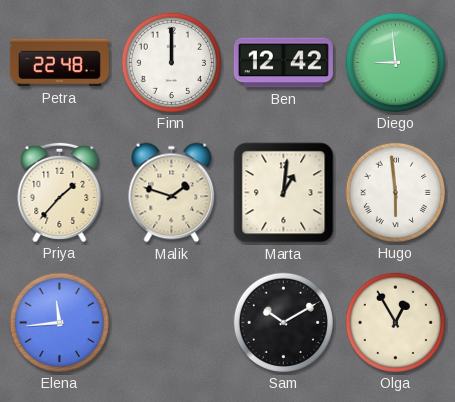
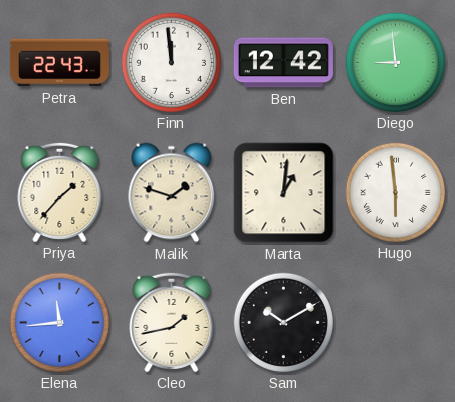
Petra: 22:48 -> 22:43 (59, 63)
Finn: 12:00 -> 11:59 (171, 62)
Cleo: none -> 1:43 (172, 322)
Olga: 12:55 -> none (395, 322)
